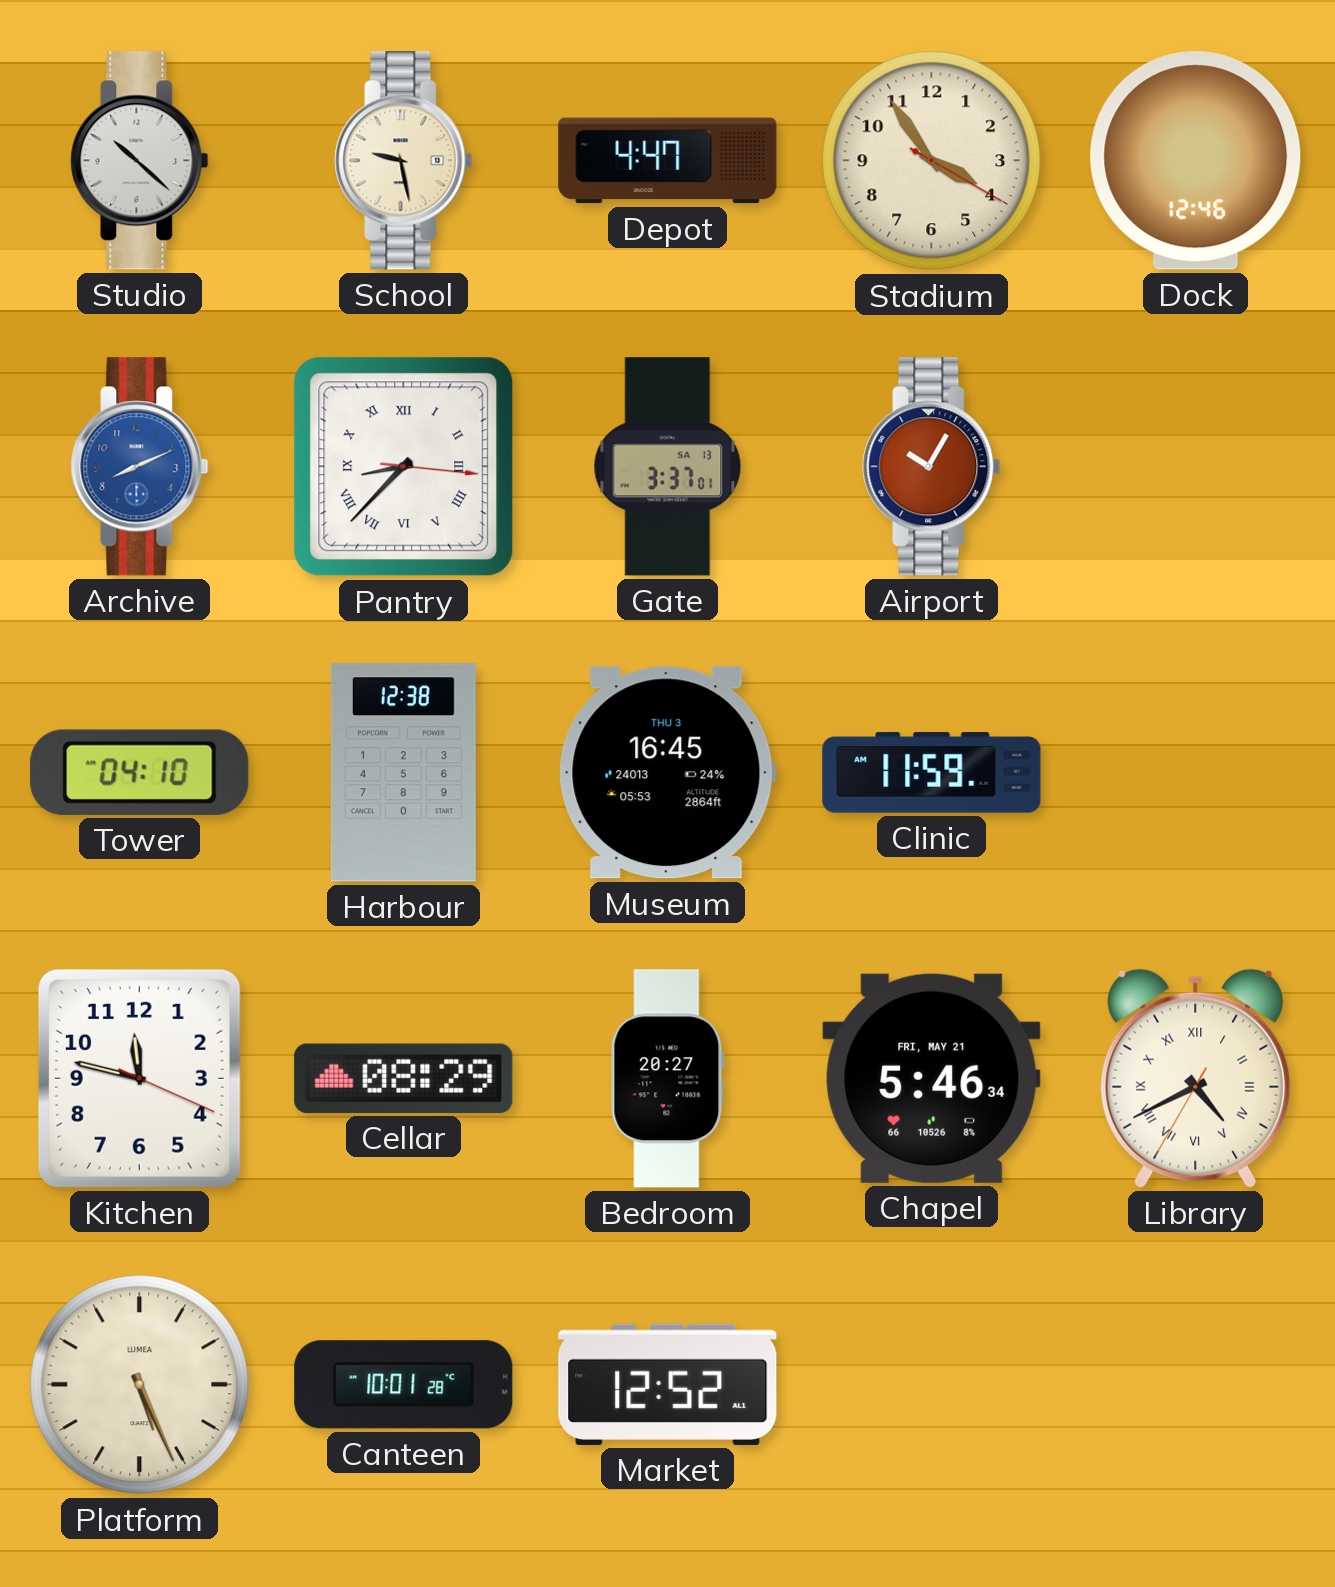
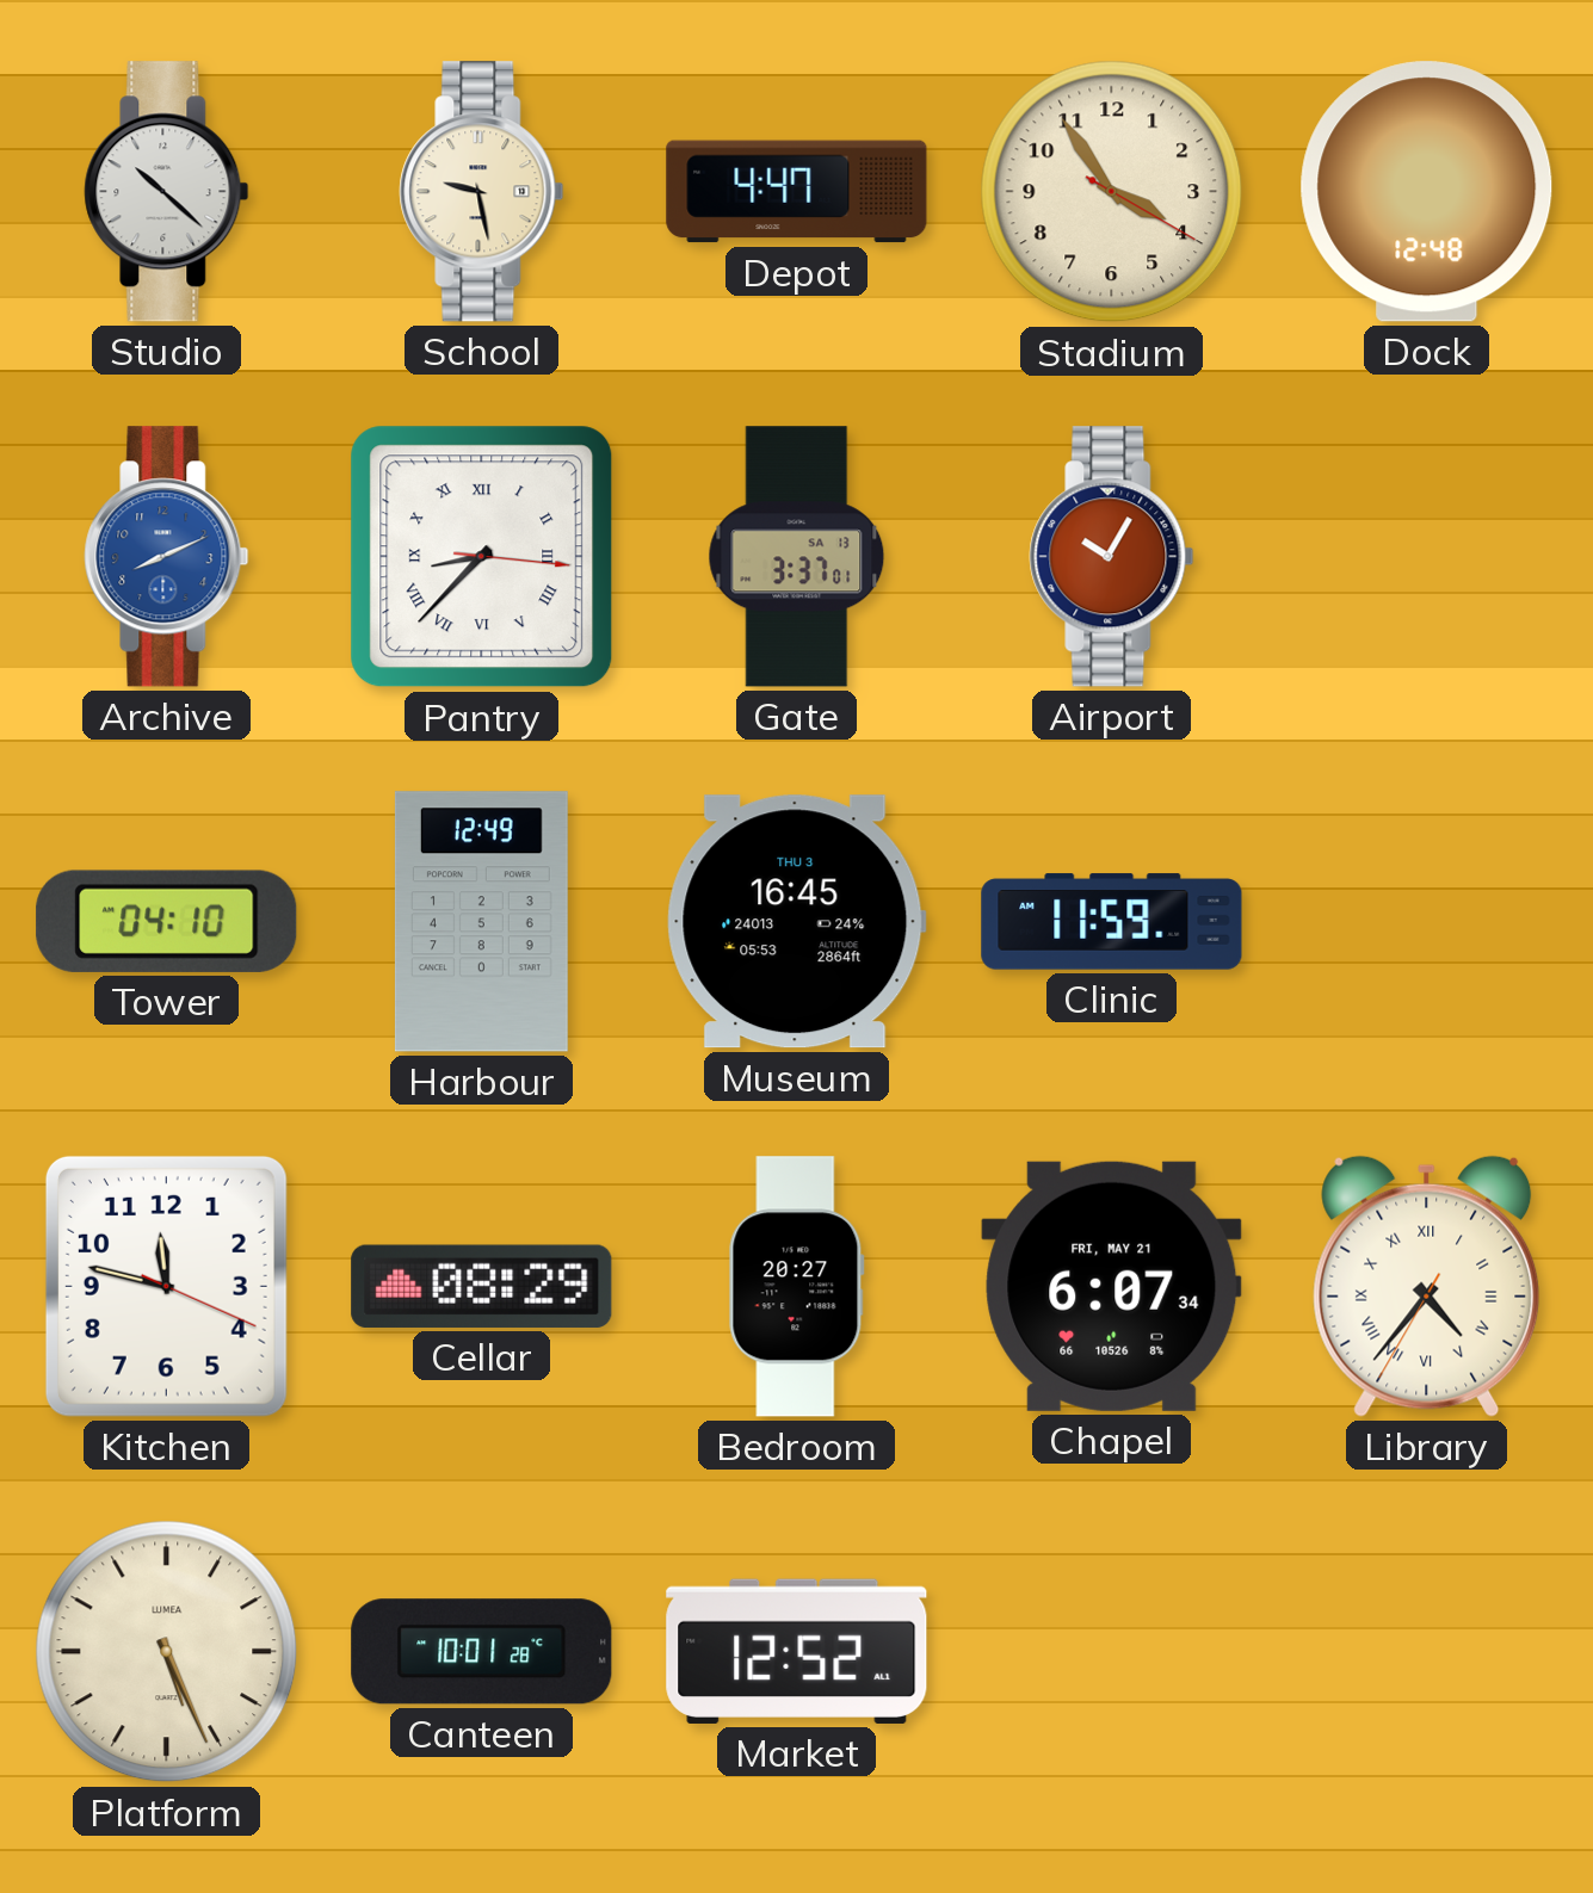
Dock: 12:46 -> 12:48 (1427, 192)
Harbour: 12:38 -> 12:49 (481, 922)
Chapel: 5:46 -> 6:07 (1112, 1286)
Library: 4:40 -> 4:36 (1427, 1286)
